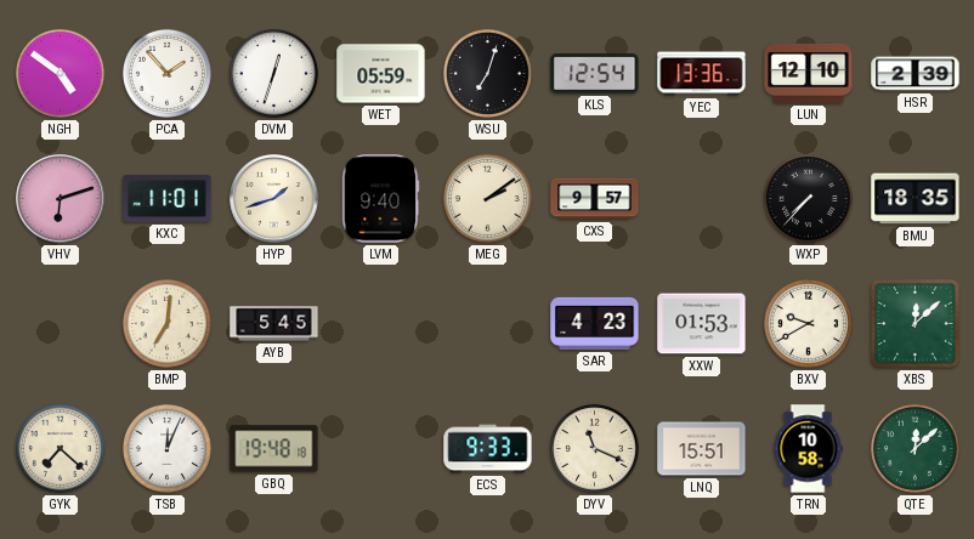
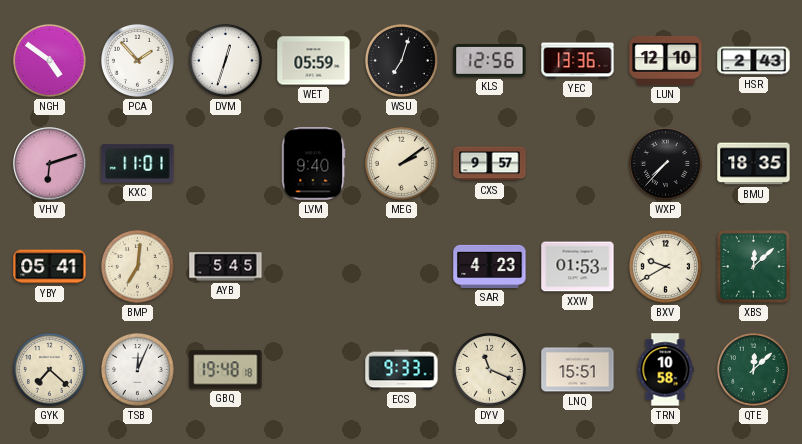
KLS: 12:54 -> 12:56 (490, 60)
HSR: 2:39 -> 2:43 (754, 61)
HYP: 1:42 -> none (274, 199)
YBY: none -> 05:41 (50, 267)
